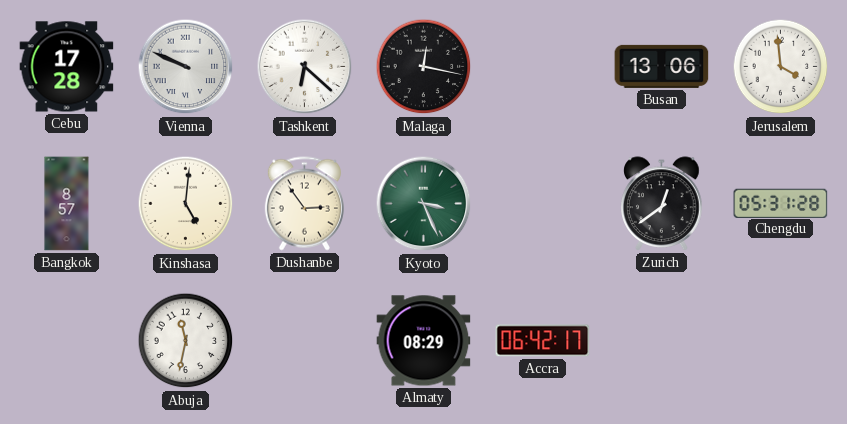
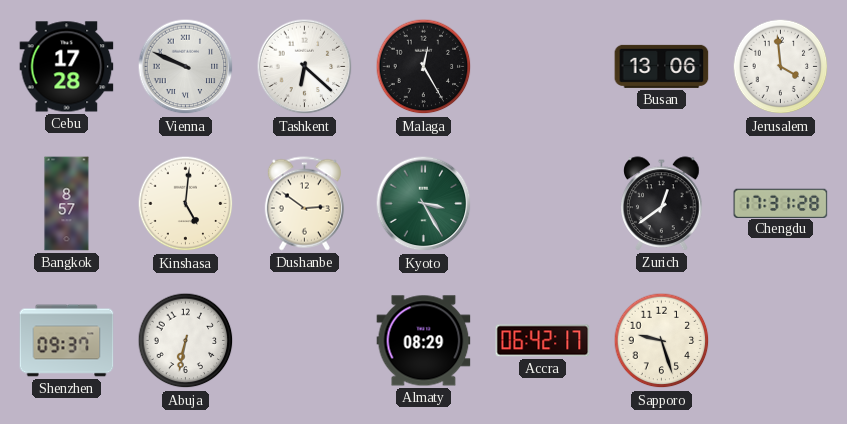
Malaga: 12:17 -> 12:25 (424, 67)
Dushanbe: 2:54 -> 2:51 (304, 204)
Kyoto: 3:26 -> 3:25 (424, 204)
Chengdu: 05:31 -> 17:31 (781, 203)
Shenzhen: none -> 09:37 (67, 341)
Abuja: 11:32 -> 6:32 (186, 341)
Sapporo: none -> 9:27 (662, 341)
